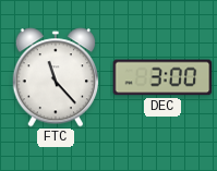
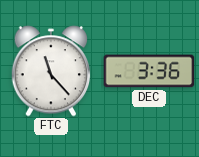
DEC: 3:00 -> 3:36 (149, 71)
